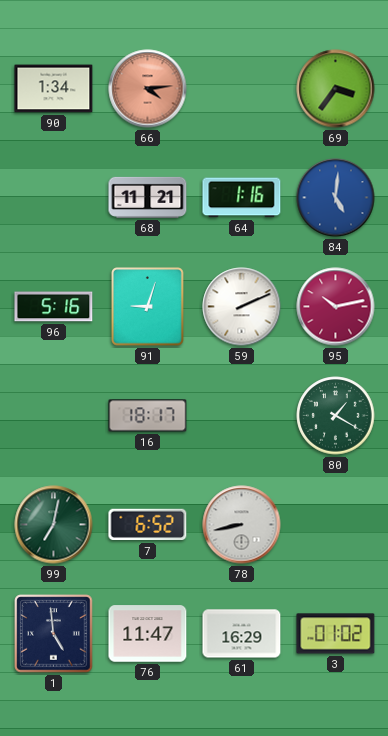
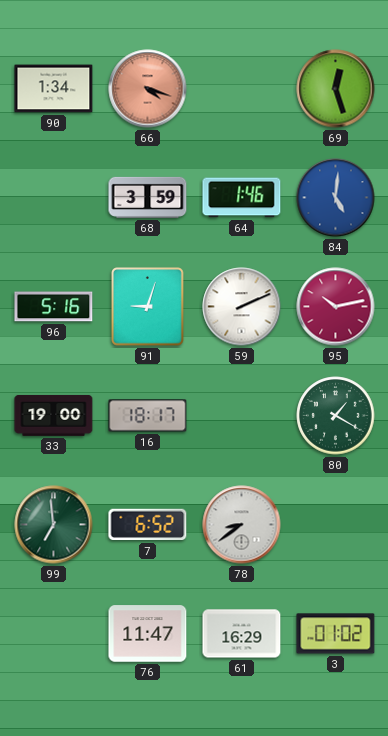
66: 4:14 -> 4:18 (148, 89)
69: 3:36 -> 12:27 (336, 89)
68: 11:21 -> 3:59 (148, 197)
64: 1:16 -> 1:46 (242, 198)
33: none -> 19:00 (54, 416)
99: 7:02 -> 6:59 (54, 525)
78: 8:43 -> 8:39 (242, 525)
1: 4:59 -> none (54, 634)
